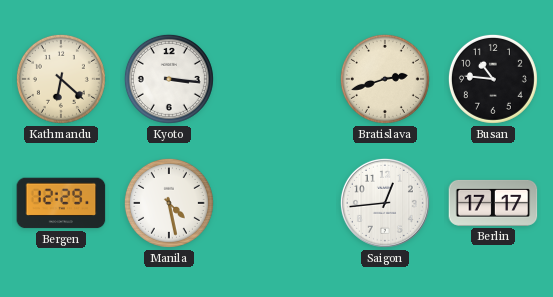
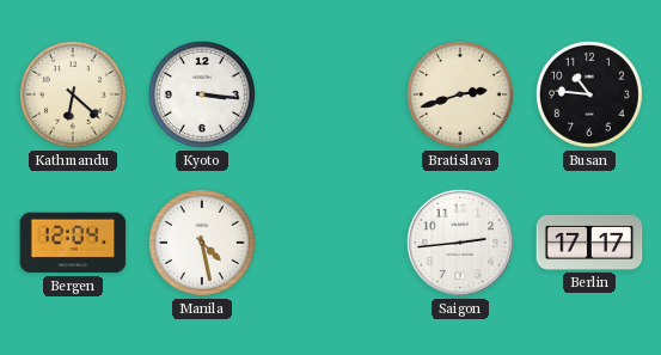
Bergen: 12:29 -> 12:04 (73, 243)
Saigon: 12:44 -> 2:44 (460, 243)
